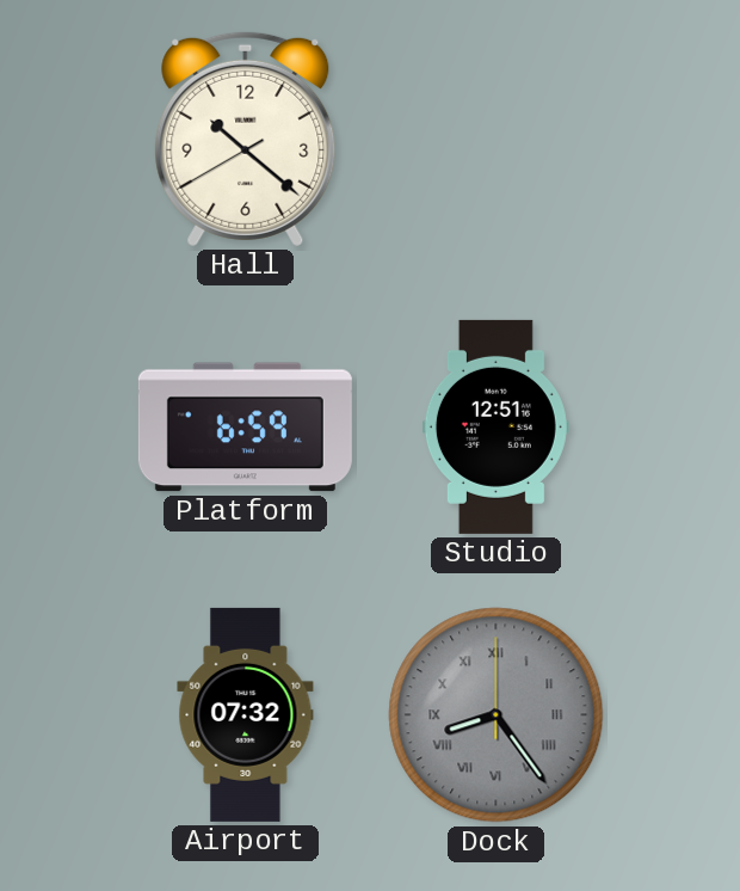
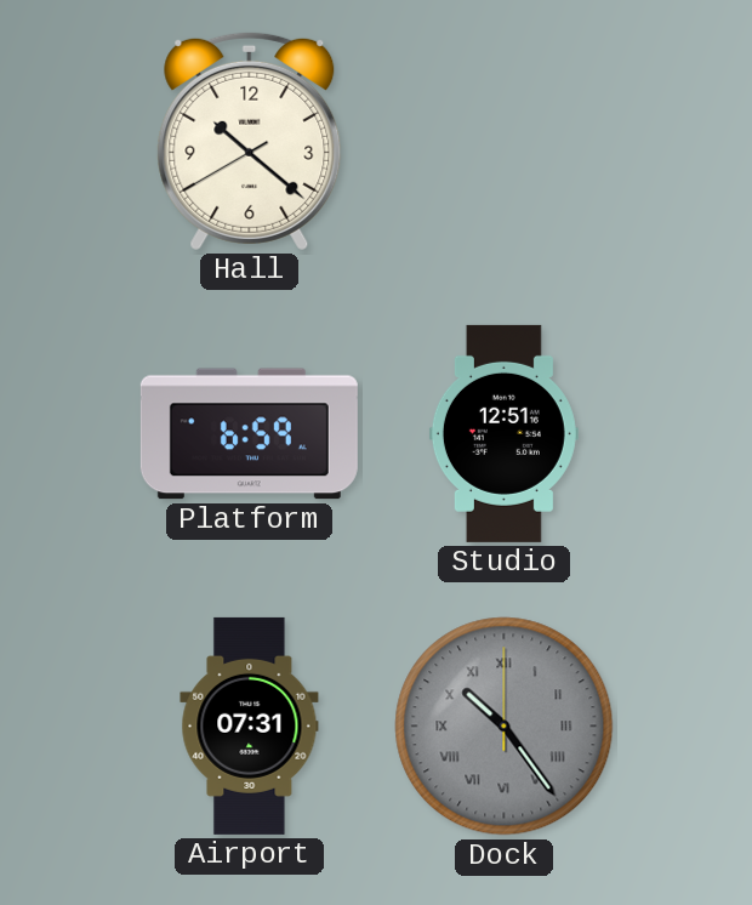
Airport: 07:32 -> 07:31 (250, 725)
Dock: 8:24 -> 10:24 (505, 727)
